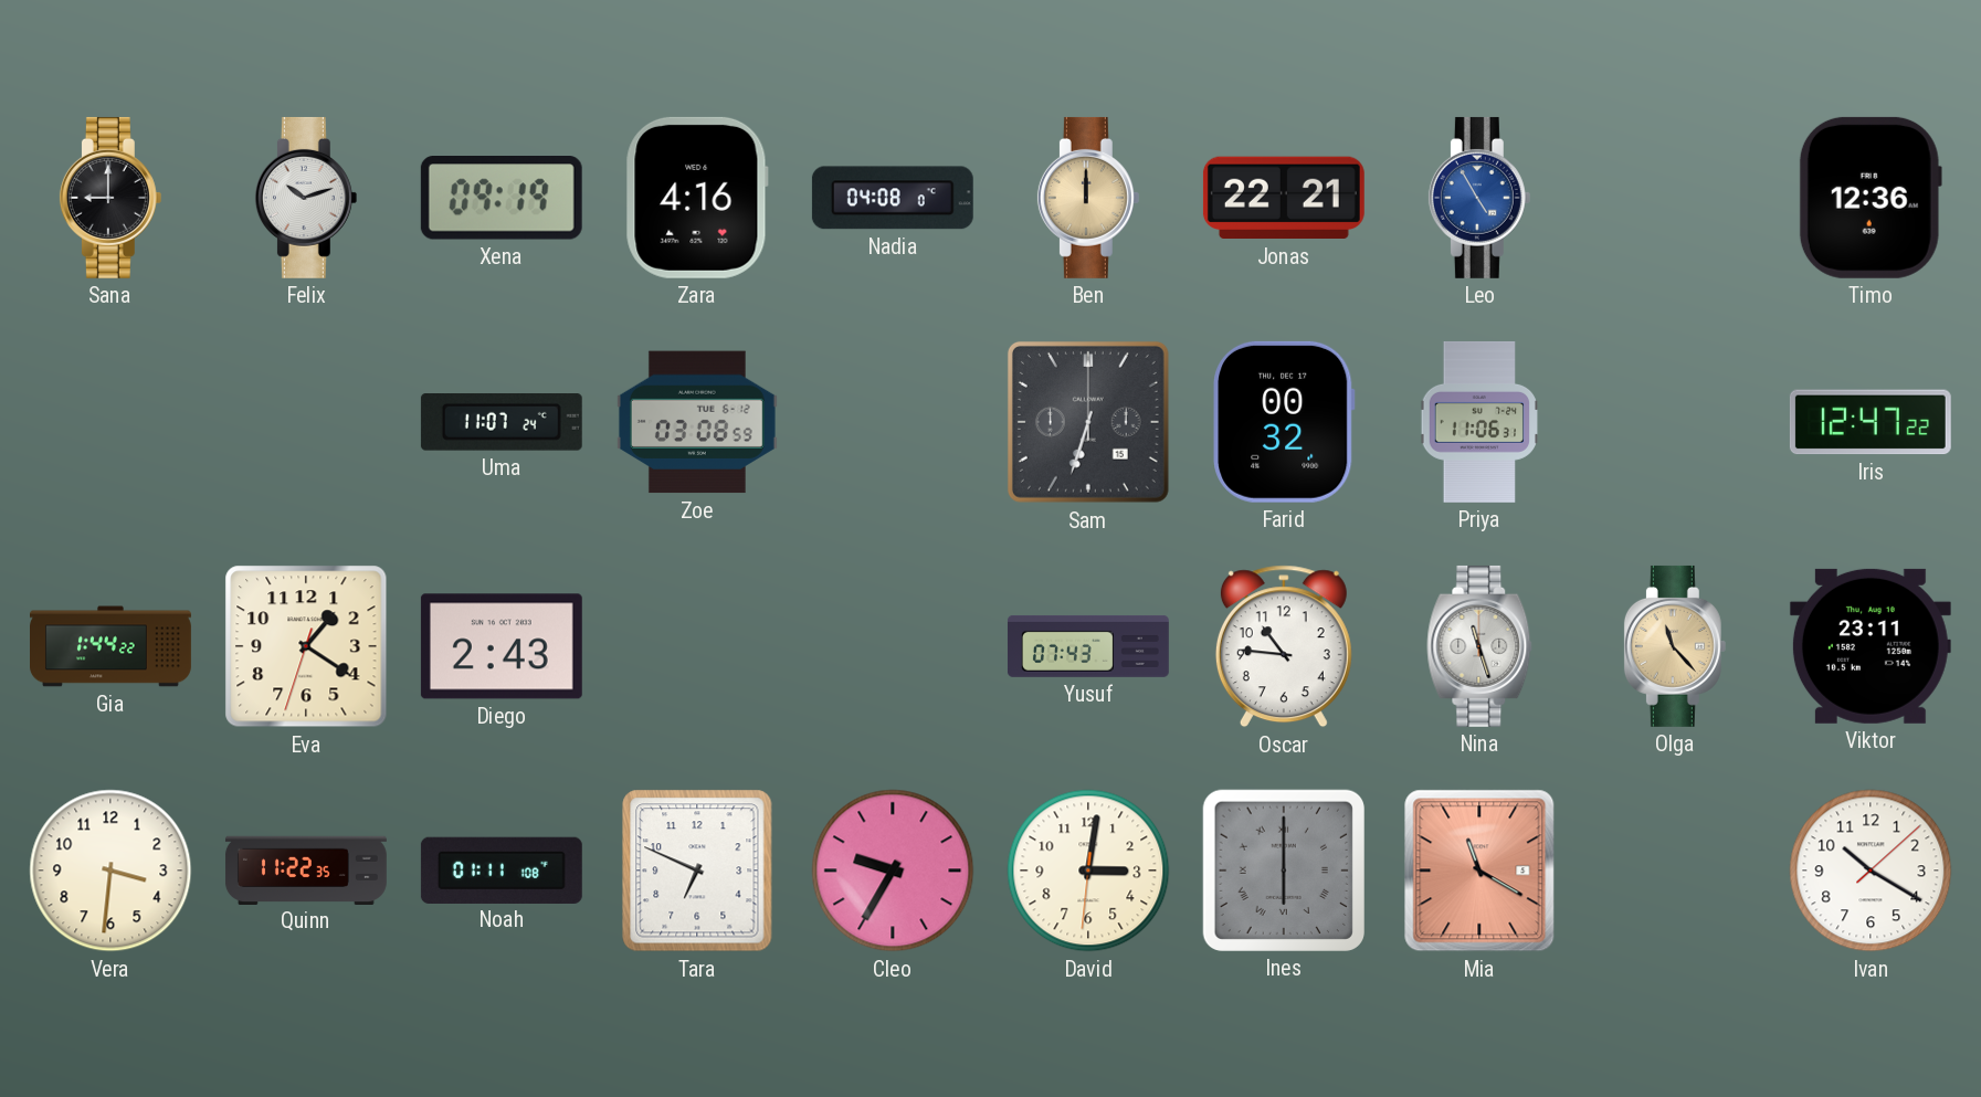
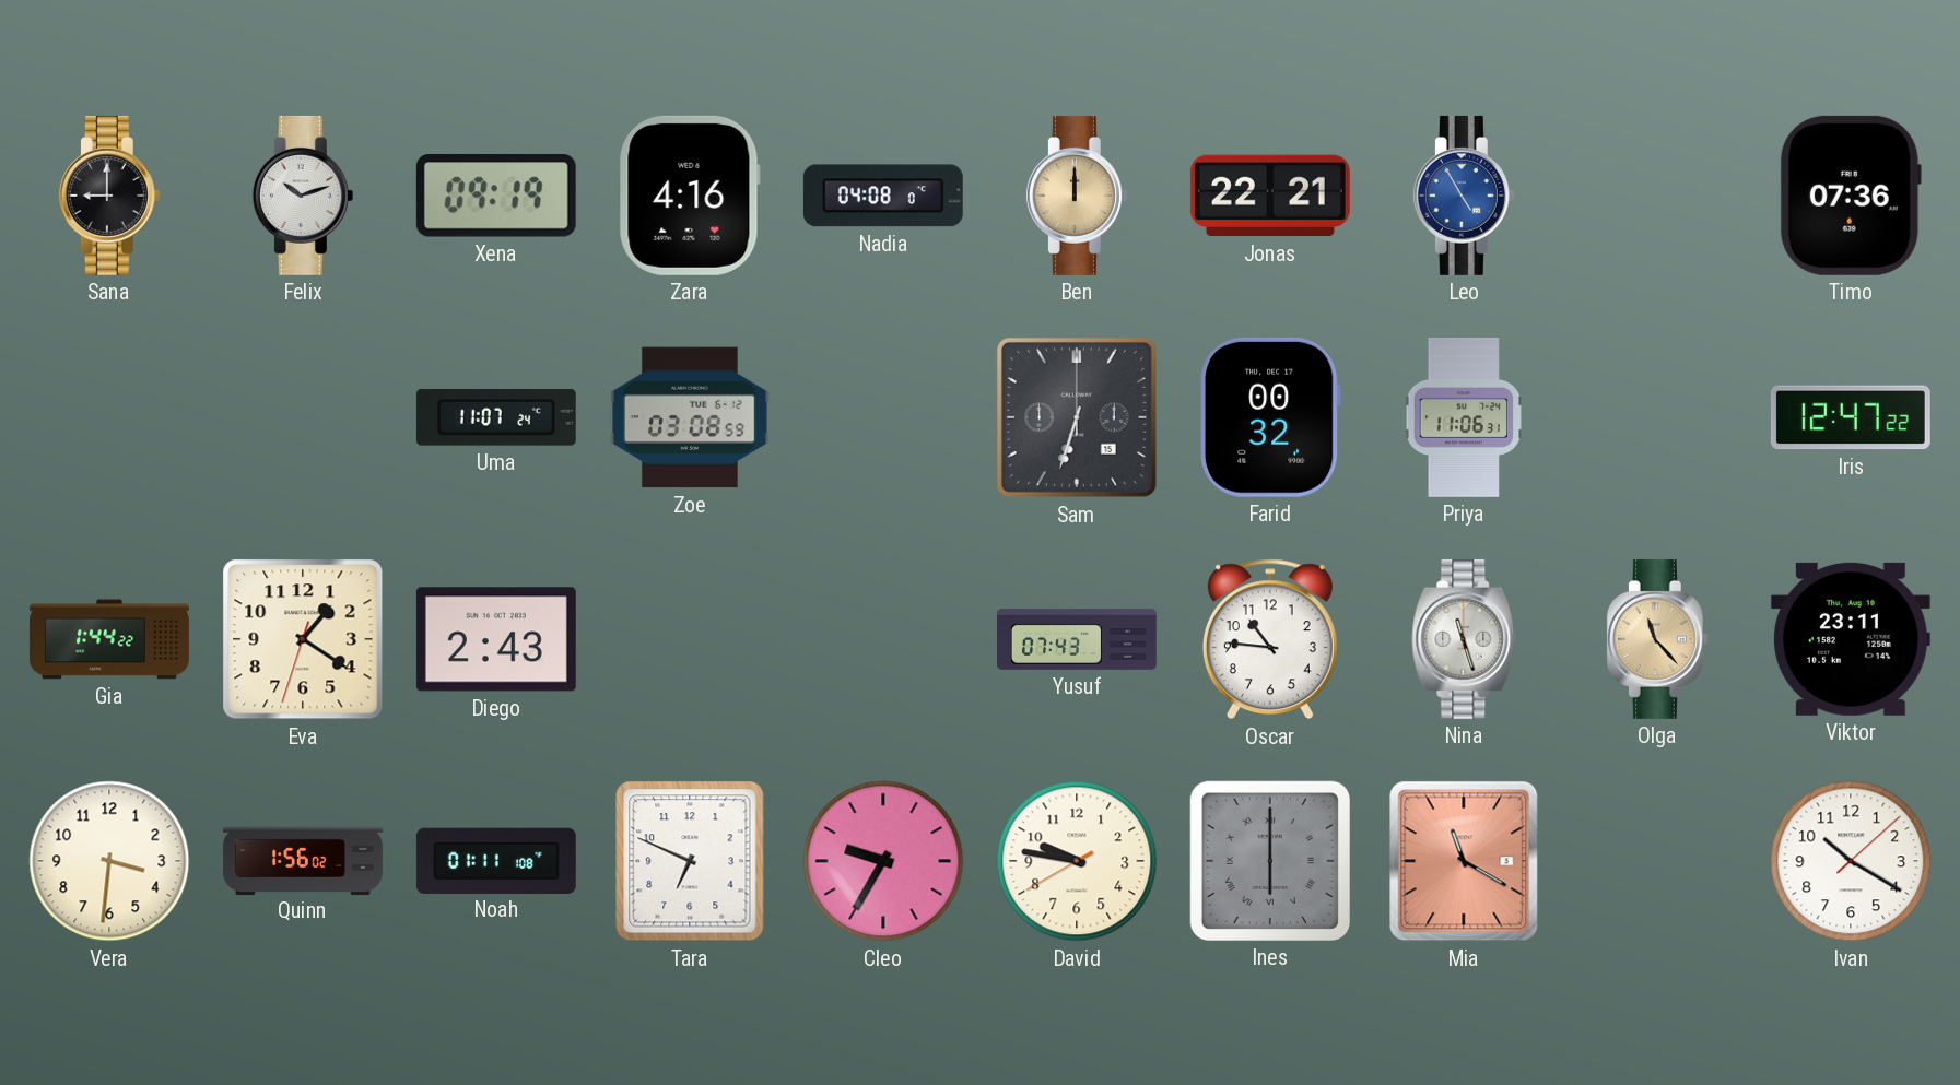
Timo: 12:36 -> 07:36 (1851, 196)
Quinn: 11:22 -> 1:56 (303, 860)
David: 3:01 -> 9:46 (1077, 861)
